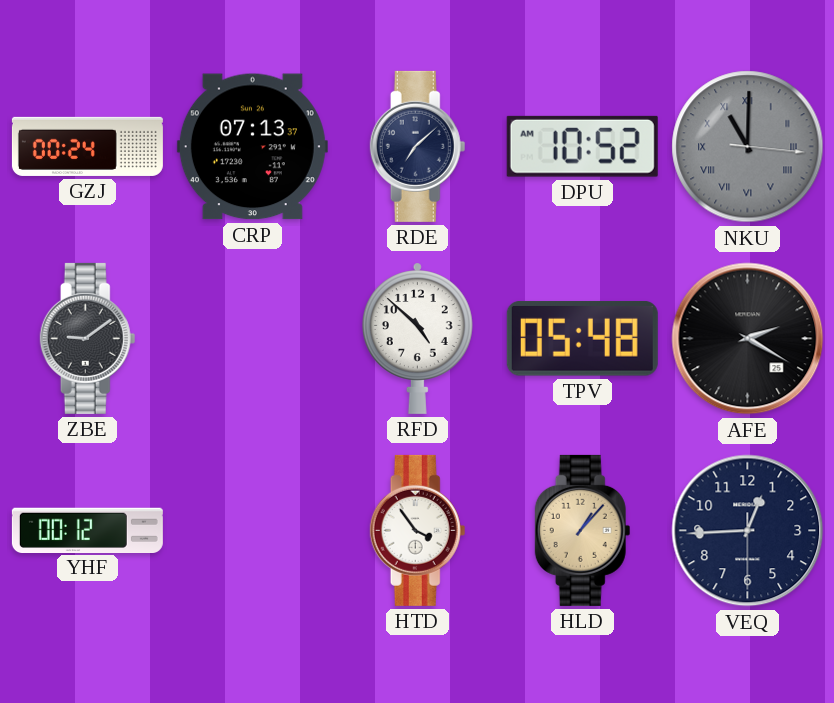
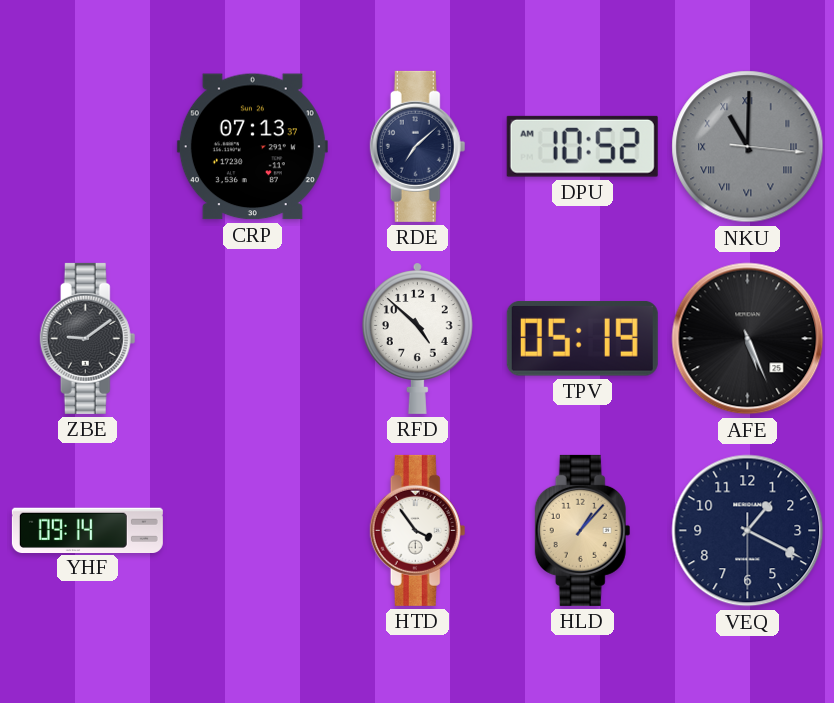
GZJ: 00:24 -> none (87, 146)
TPV: 05:48 -> 05:19 (582, 339)
AFE: 2:20 -> 5:26 (748, 339)
YHF: 00:12 -> 09:14 (87, 530)
VEQ: 12:44 -> 1:19 (748, 531)
